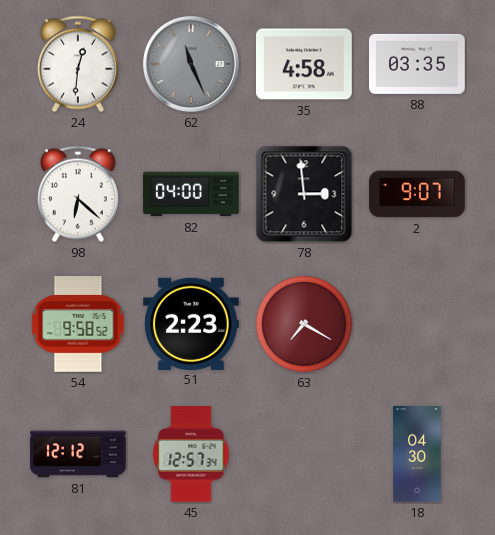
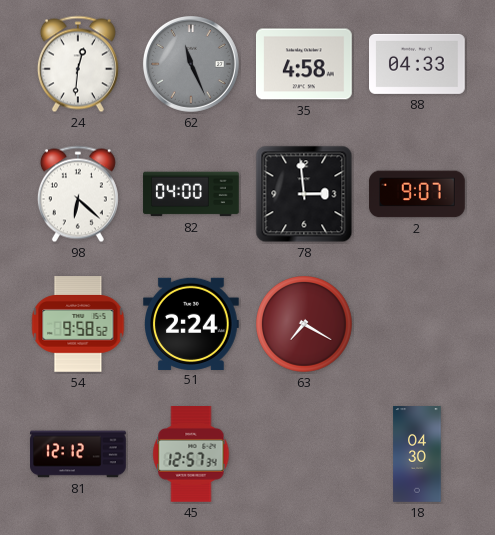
88: 03:35 -> 04:33 (418, 64)
51: 2:23 -> 2:24 (192, 323)
